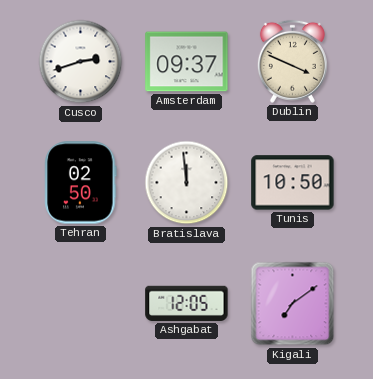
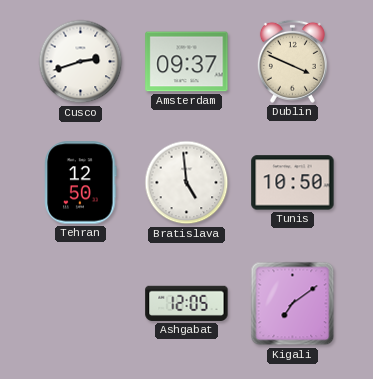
Tehran: 02:50 -> 12:50 (81, 183)
Bratislava: 11:59 -> 4:59 (187, 183)
